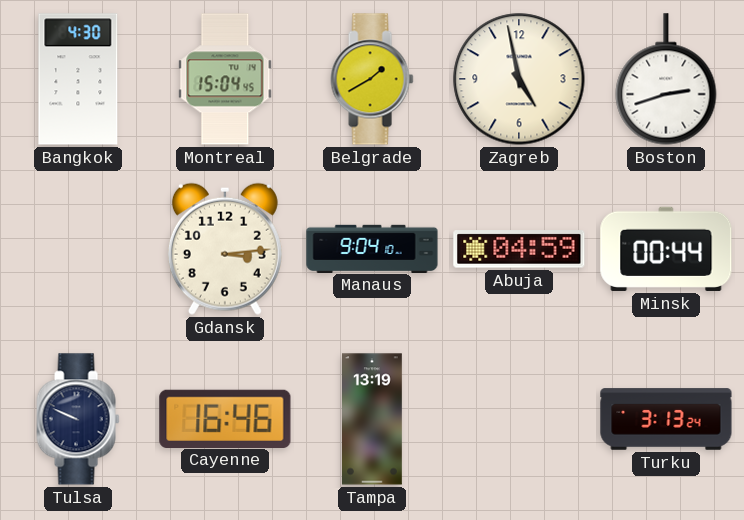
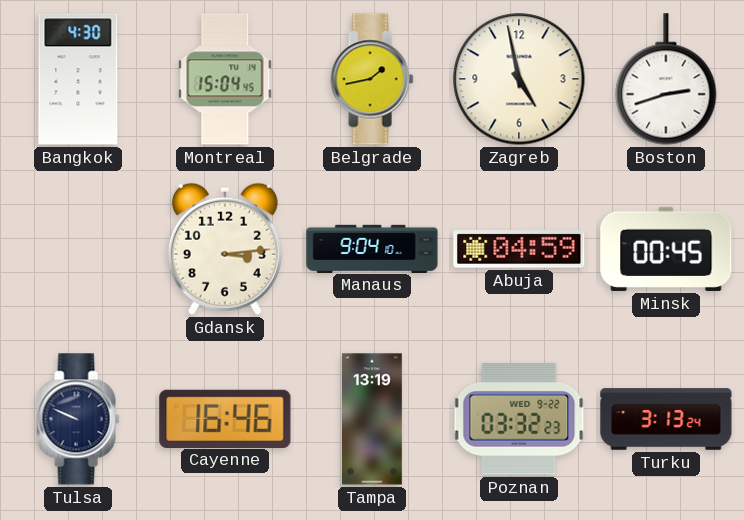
Belgrade: 1:40 -> 1:43 (372, 79)
Minsk: 00:44 -> 00:45 (666, 249)
Poznan: none -> 03:32 (519, 419)
